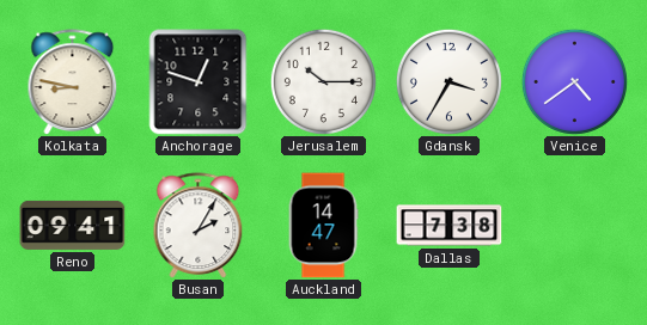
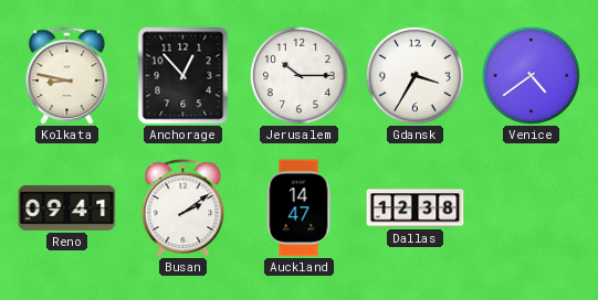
Anchorage: 12:48 -> 12:53 (183, 76)
Busan: 2:05 -> 2:09 (183, 208)
Dallas: 7:38 -> 12:38 (416, 208)
